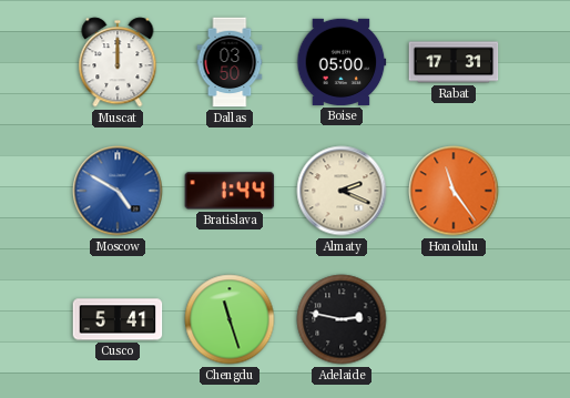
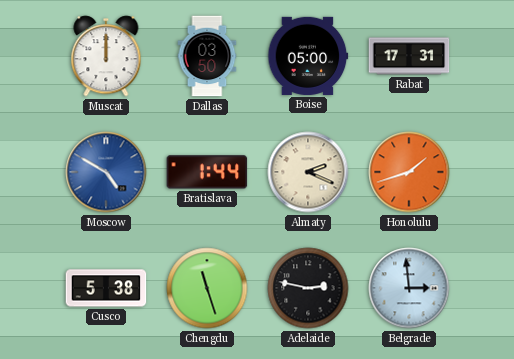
Honolulu: 11:24 -> 1:42 (409, 172)
Cusco: 5:41 -> 5:38 (106, 288)
Belgrade: none -> 2:59 (409, 288)
